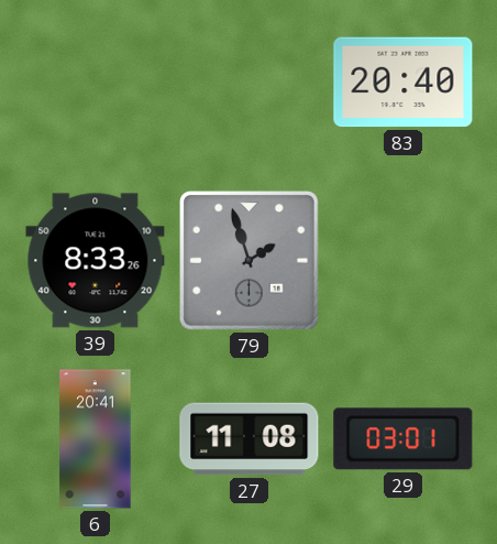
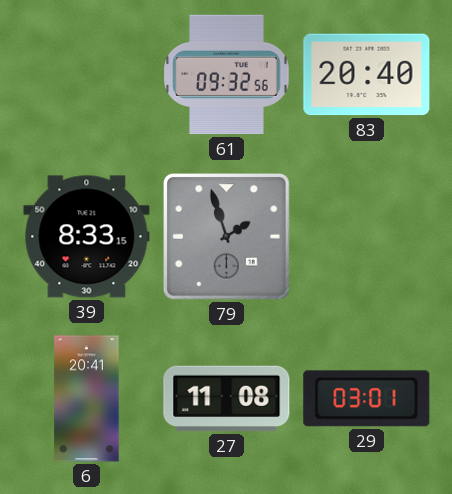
61: none -> 09:32 (227, 75)
39: 8:33:26 -> 8:33:15 (87, 237)
